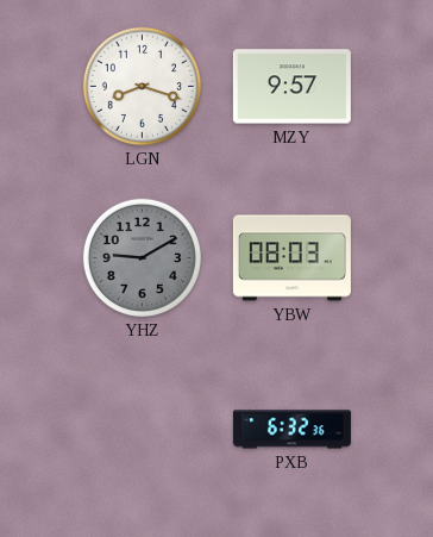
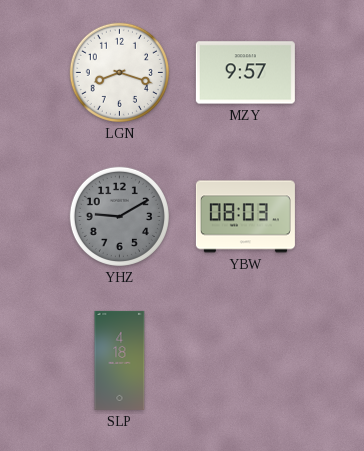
SLP: none -> 4:18 (120, 360)
PXB: 6:32 -> none (291, 430)
